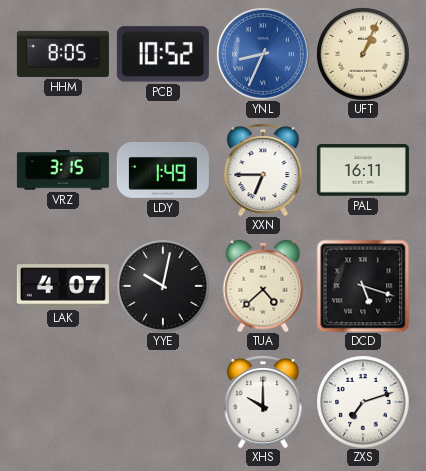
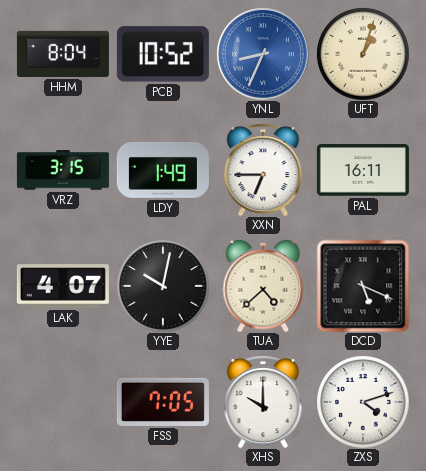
HHM: 8:05 -> 8:04 (63, 54)
UFT: 1:04 -> 1:03 (363, 54)
DCD: 5:18 -> 5:19 (363, 286)
FSS: none -> 7:05 (163, 402)
ZXS: 7:12 -> 4:12 (363, 402)
